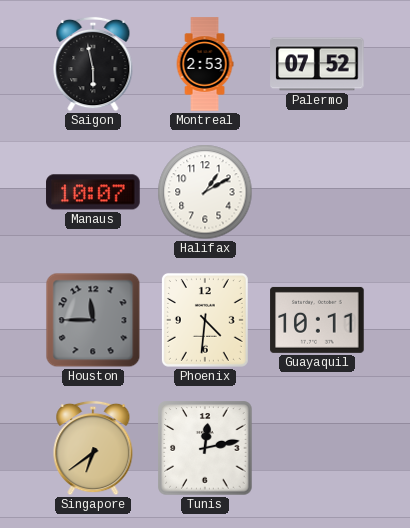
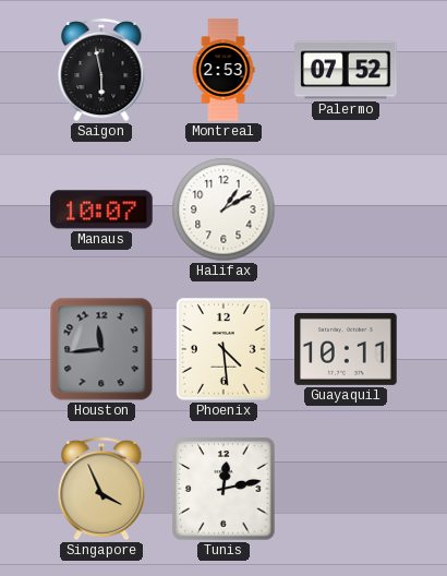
Houston: 11:45 -> 11:44 (101, 349)
Phoenix: 4:31 -> 4:29 (224, 349)
Singapore: 6:39 -> 3:56 (101, 489)
